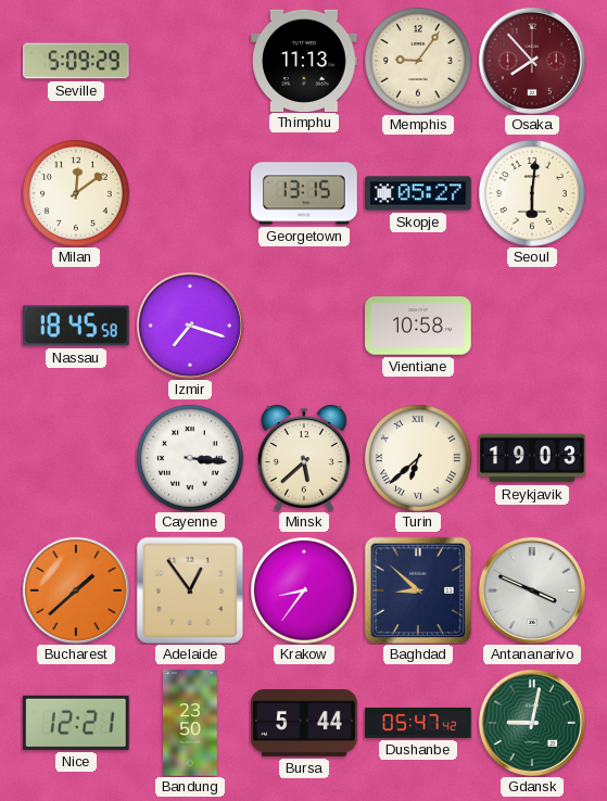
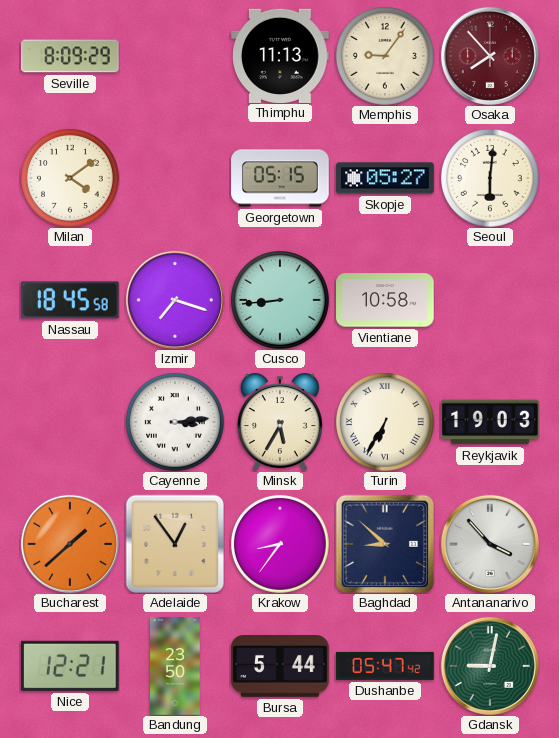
Seville: 5:09 -> 8:09 (70, 56)
Milan: 12:09 -> 4:09 (71, 179)
Georgetown: 13:15 -> 05:15 (280, 178)
Cusco: none -> 8:44 (281, 301)
Cayenne: 3:16 -> 3:14 (176, 423)
Minsk: 5:38 -> 5:35 (280, 422)
Turin: 6:38 -> 6:35 (386, 423)
Antananarivo: 3:49 -> 3:53 (490, 544)
